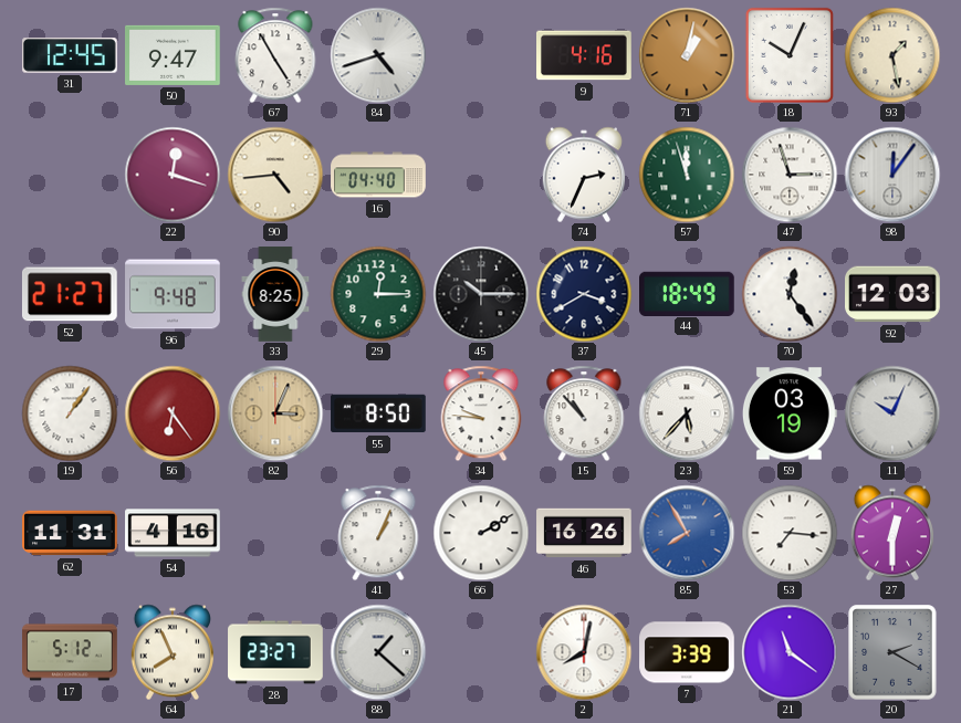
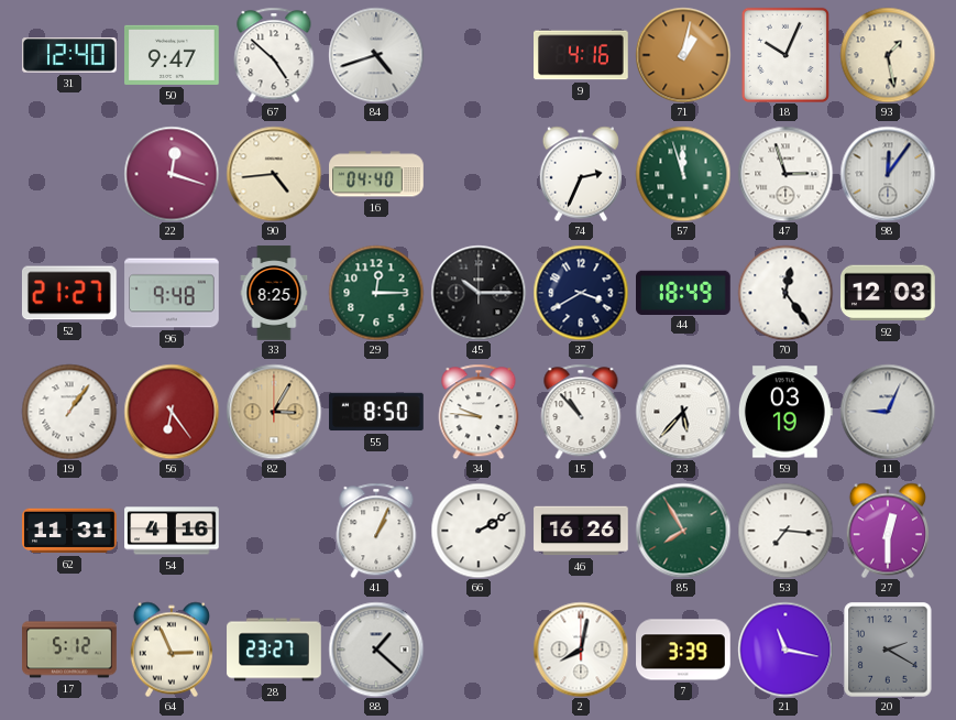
31: 12:45 -> 12:40 (70, 55)
67: 4:55 -> 4:52 (274, 55)
82: 3:04 -> 3:05 (274, 412)
11: 10:04 -> 9:04 (888, 412)
85 dial: blue -> green (683, 531)
64: 7:56 -> 2:56 (171, 650)
21: 11:21 -> 11:17 (785, 650)
